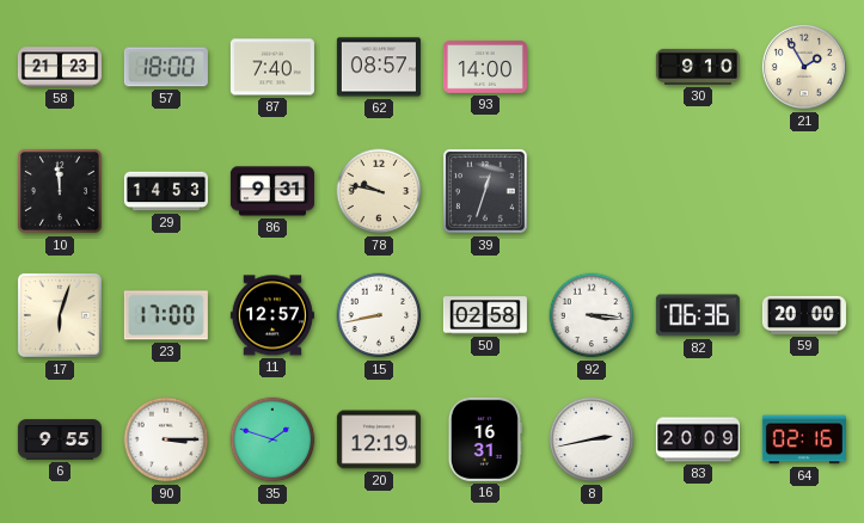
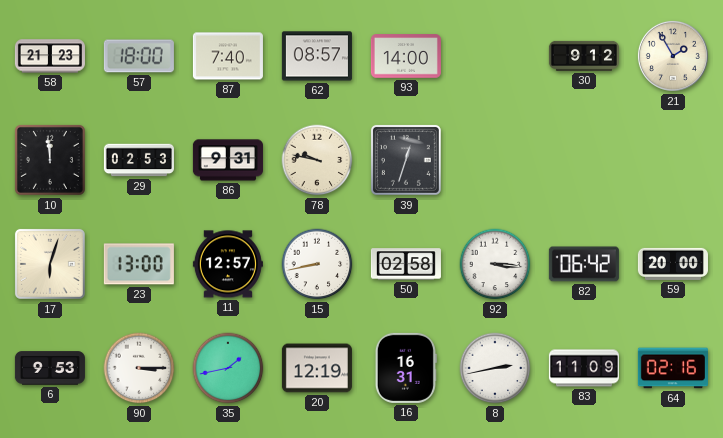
30: 9:10 -> 9:12 (584, 56)
29: 14:53 -> 02:53 (139, 160)
23: 17:00 -> 13:00 (139, 264)
82: 06:36 -> 06:42 (584, 264)
6: 9:55 -> 9:53 (50, 368)
35: 1:48 -> 1:43 (228, 368)
83: 20:09 -> 11:09 (584, 368)
